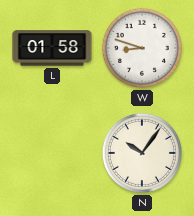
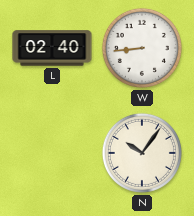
L: 01:58 -> 02:40 (52, 48)
W: 8:48 -> 8:44 (142, 48)
